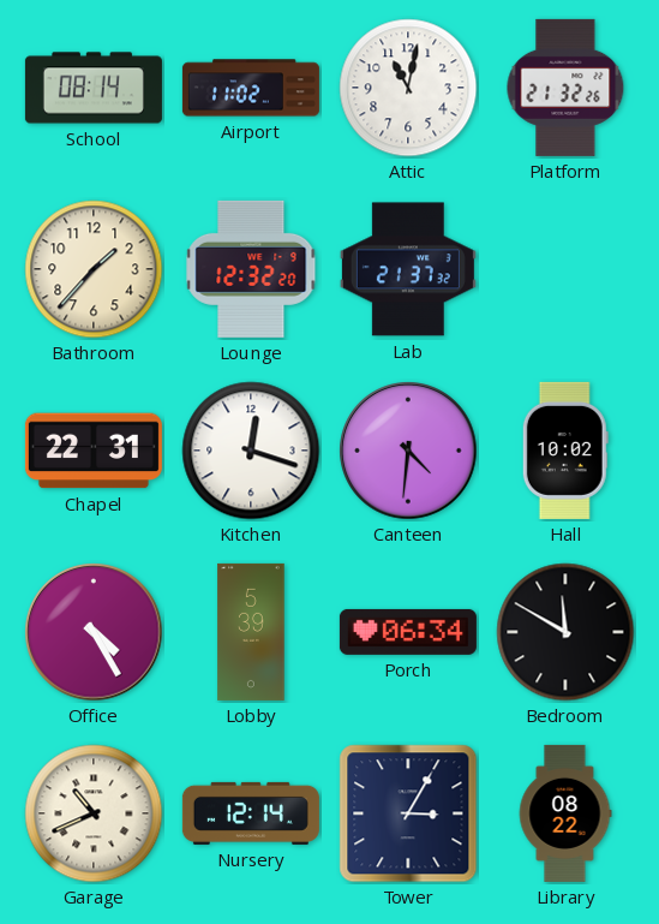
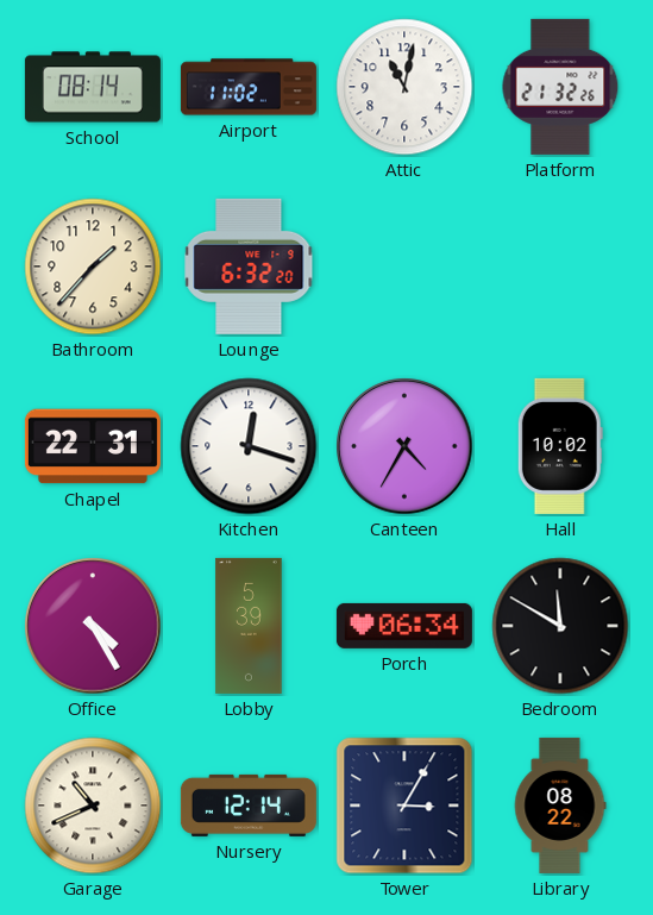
Lounge: 12:32 -> 6:32 (249, 267)
Lab: 21:37 -> none (408, 269)
Canteen: 4:31 -> 4:35 (404, 446)
